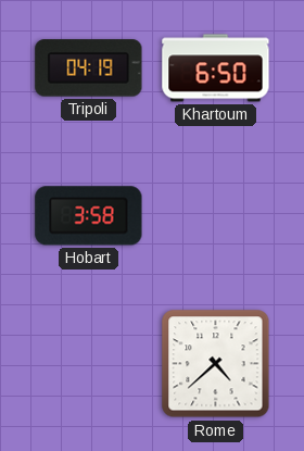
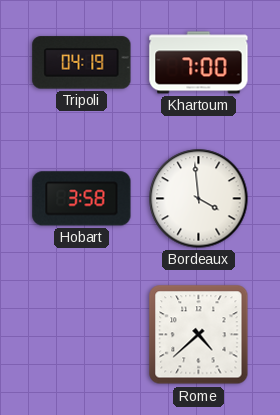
Khartoum: 6:50 -> 7:00 (199, 63)
Bordeaux: none -> 3:59 (199, 199)
